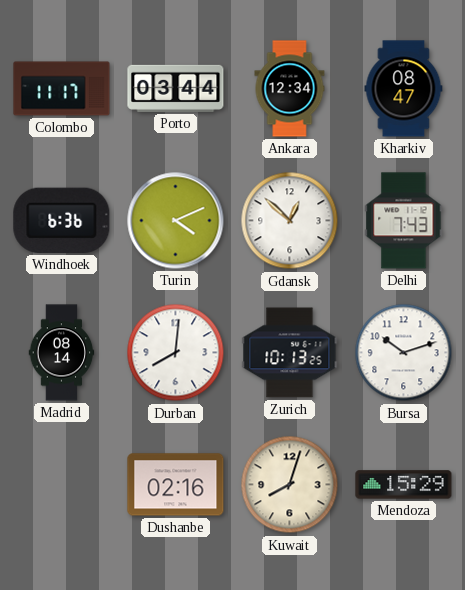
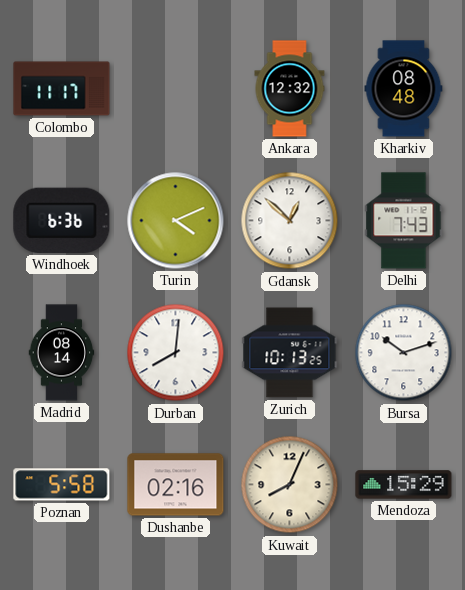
Porto: 03:44 -> none (176, 88)
Ankara: 12:34 -> 12:32 (290, 89)
Kharkiv: 08:47 -> 08:48 (404, 89)
Poznan: none -> 5:58 (62, 485)
Kuwait: 8:03 -> 8:04 (290, 485)
